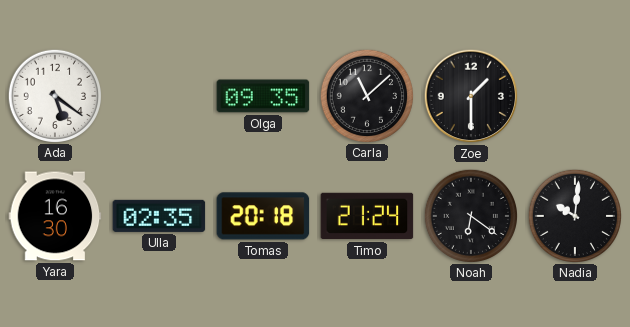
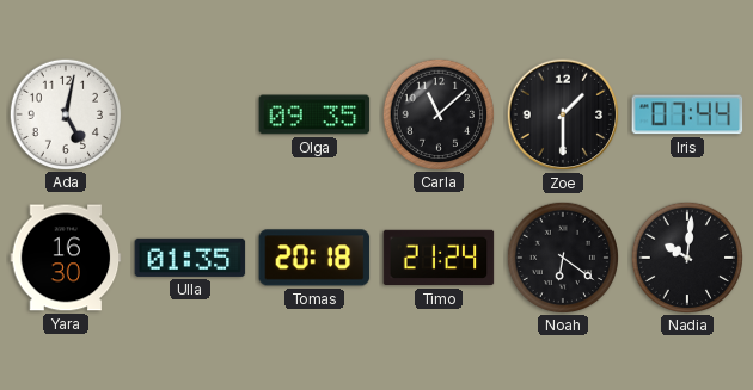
Ada: 5:21 -> 5:02 (65, 113)
Iris: none -> 07:44 (687, 114)
Ulla: 02:35 -> 01:35 (190, 258)
